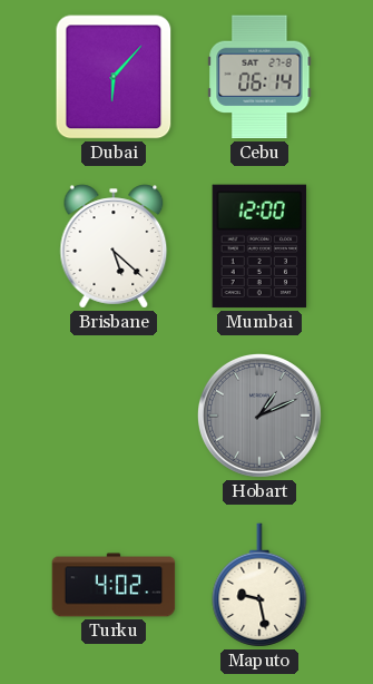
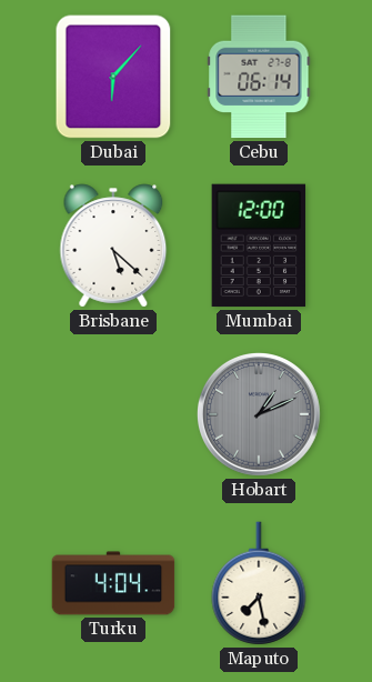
Turku: 4:02 -> 4:04 (113, 583)
Maputo: 9:28 -> 7:28 (259, 583)
